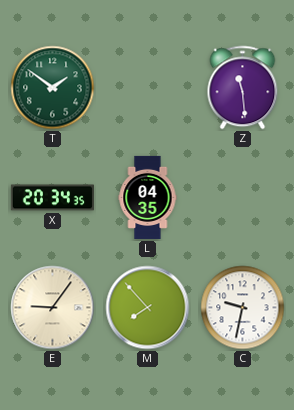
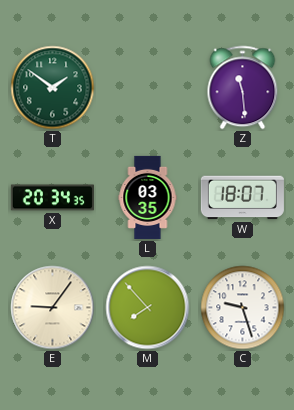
L: 04:35 -> 03:35 (148, 197)
W: none -> 18:07 (242, 198)
C: 9:32 -> 9:27 (243, 308)
